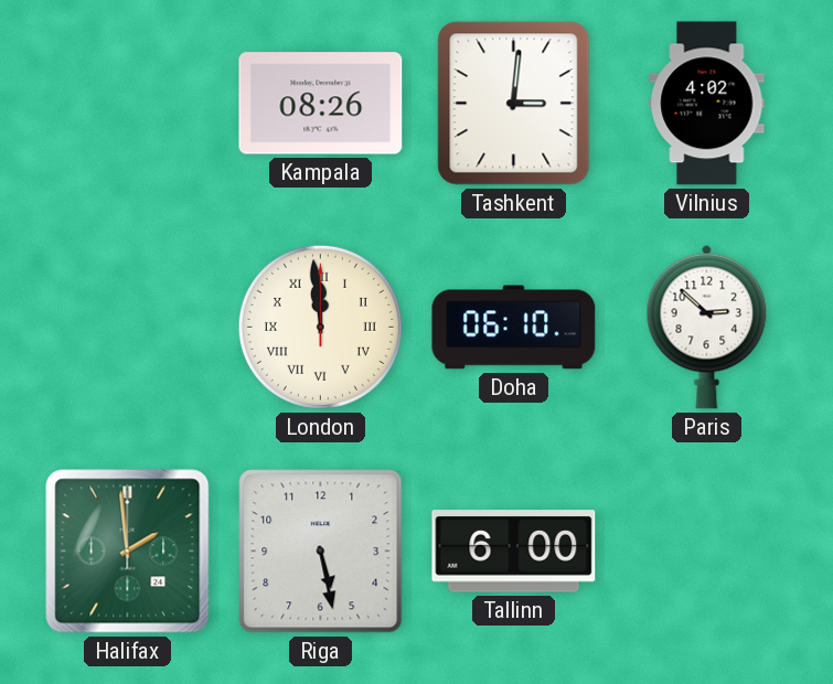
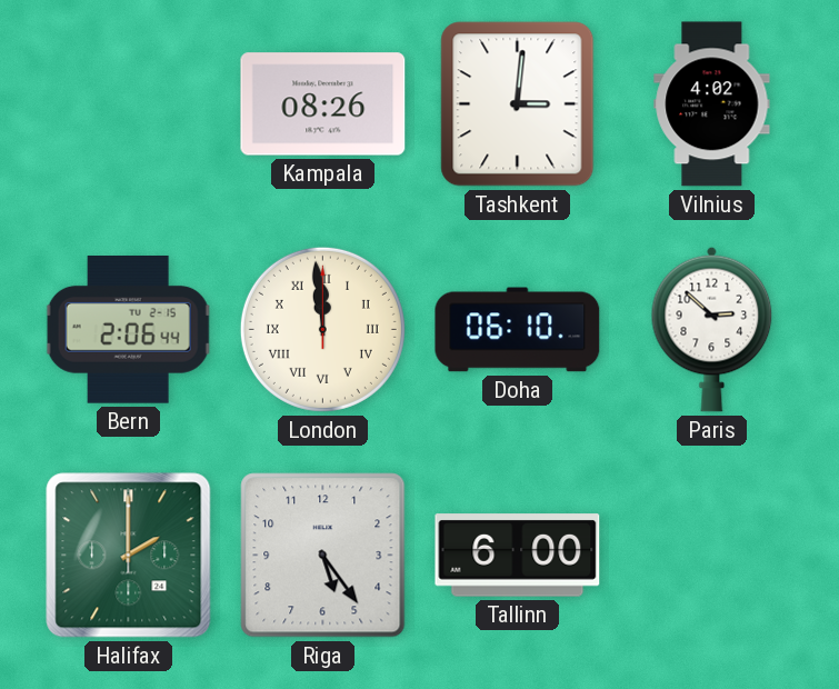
Bern: none -> 2:06 (128, 330)
Halifax: 1:59 -> 2:00 (129, 556)
Riga: 5:28 -> 5:24 (323, 556)
